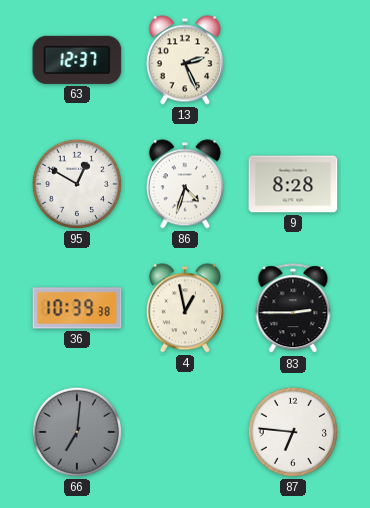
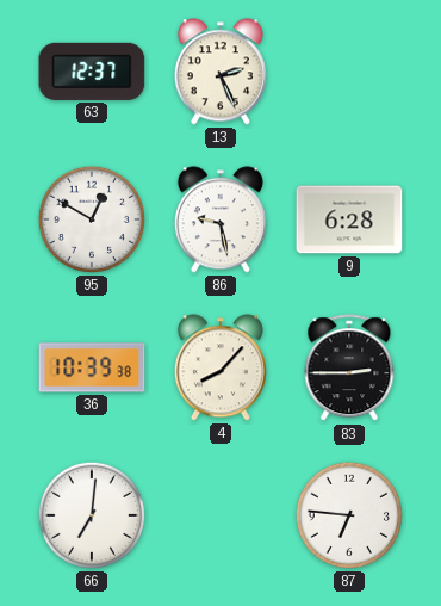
86: 4:33 -> 9:28 (220, 219)
9: 8:28 -> 6:28 (349, 219)
4: 12:58 -> 8:07 (220, 367)
66 dial: grey -> white (92, 515)
